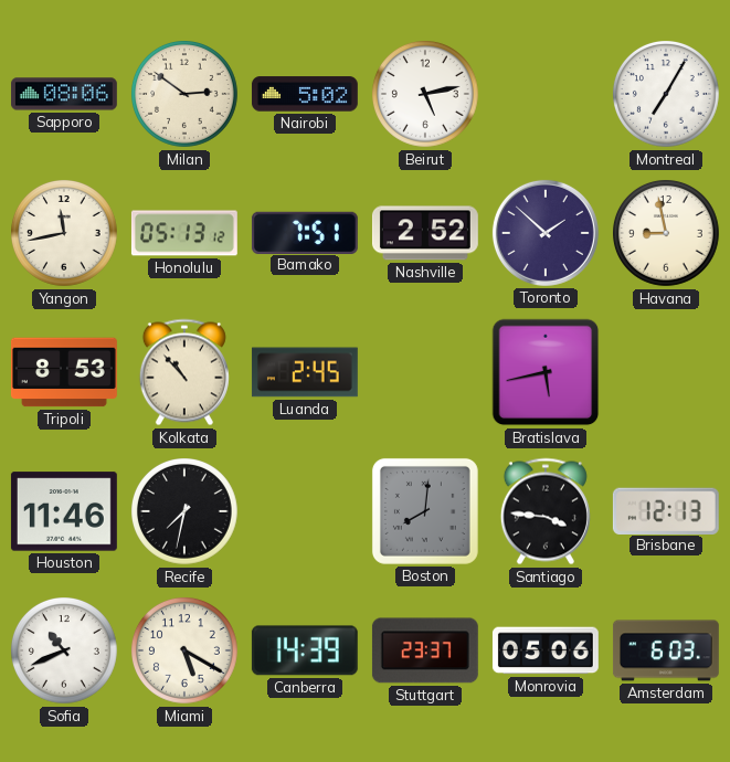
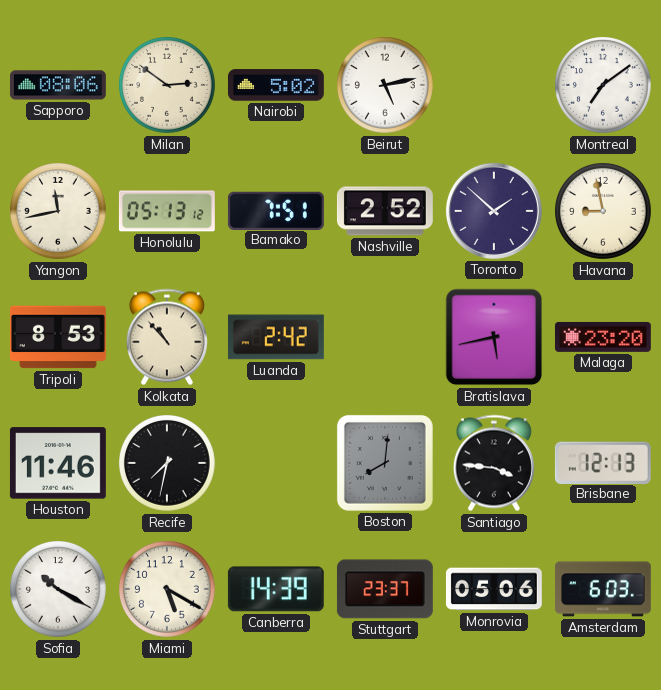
Montreal: 7:05 -> 7:09 (604, 86)
Luanda: 2:45 -> 2:42 (276, 337)
Malaga: none -> 23:20 (603, 337)
Sofia: 10:41 -> 10:20 (59, 590)
